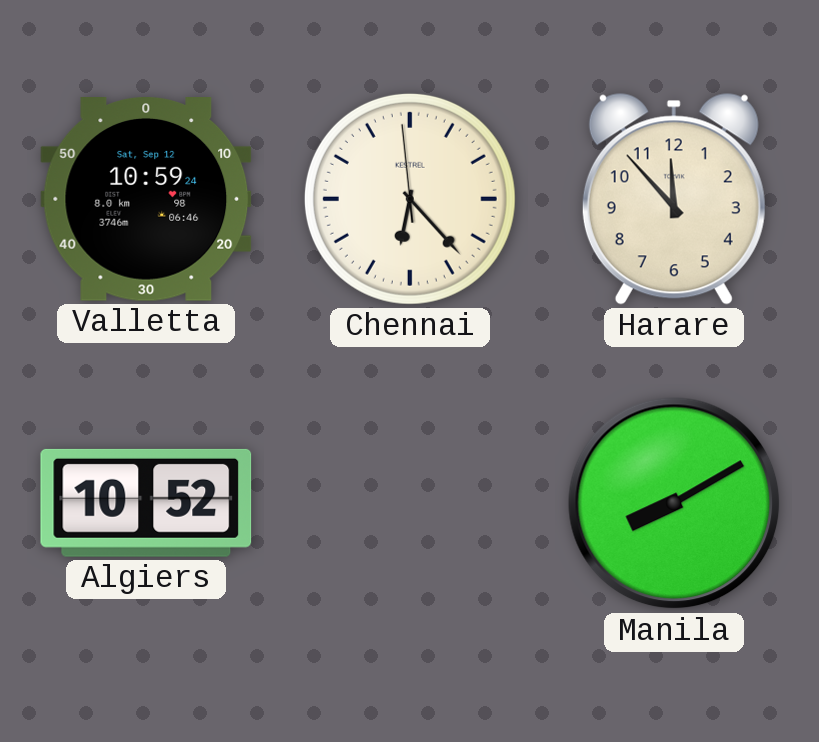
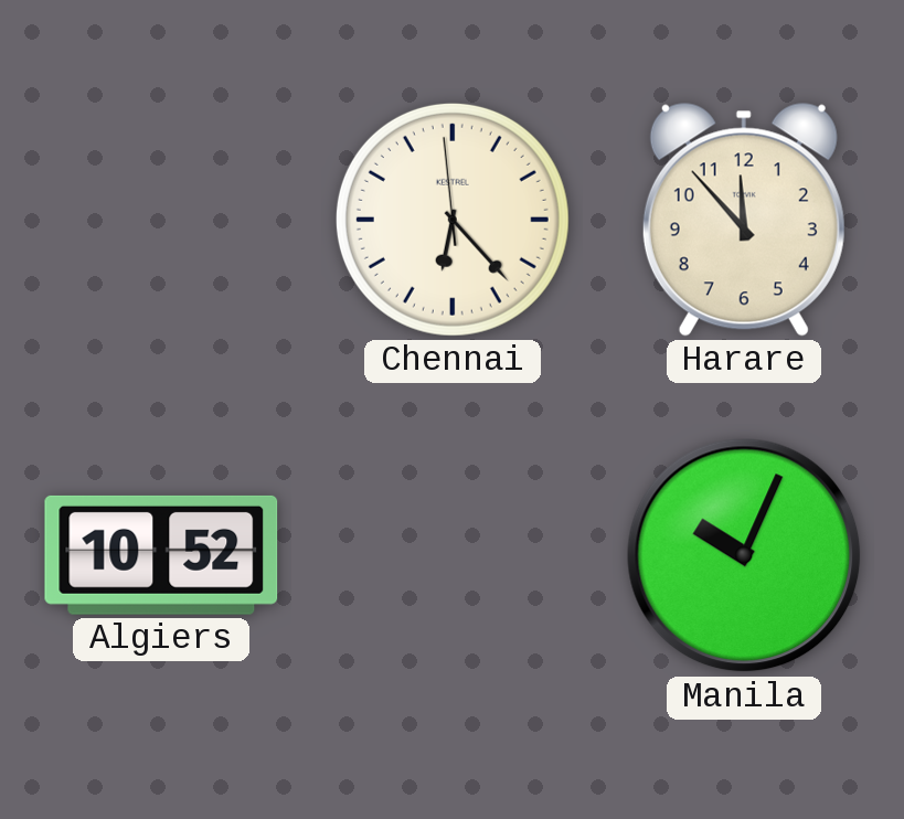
Valletta: 10:59 -> none (146, 200)
Manila: 8:10 -> 10:04 (744, 555)
